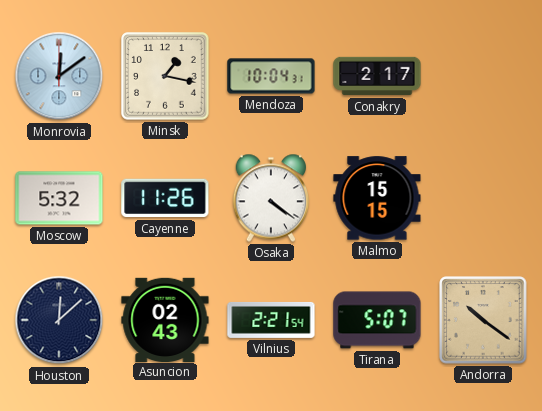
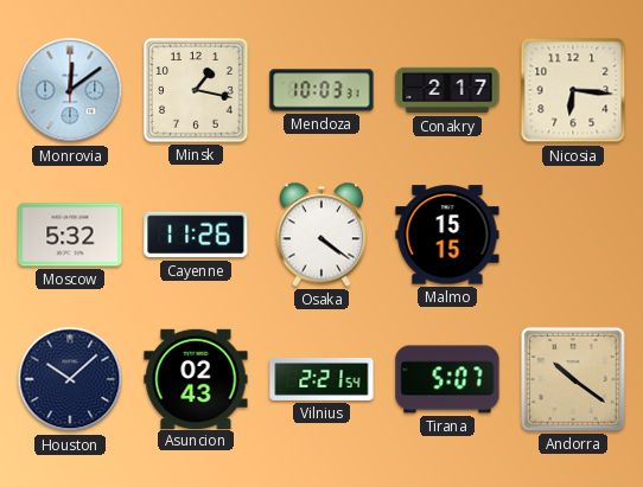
Mendoza: 10:04 -> 10:03 (321, 90)
Nicosia: none -> 6:16 (573, 90)
Houston: 12:08 -> 10:08 (70, 379)
